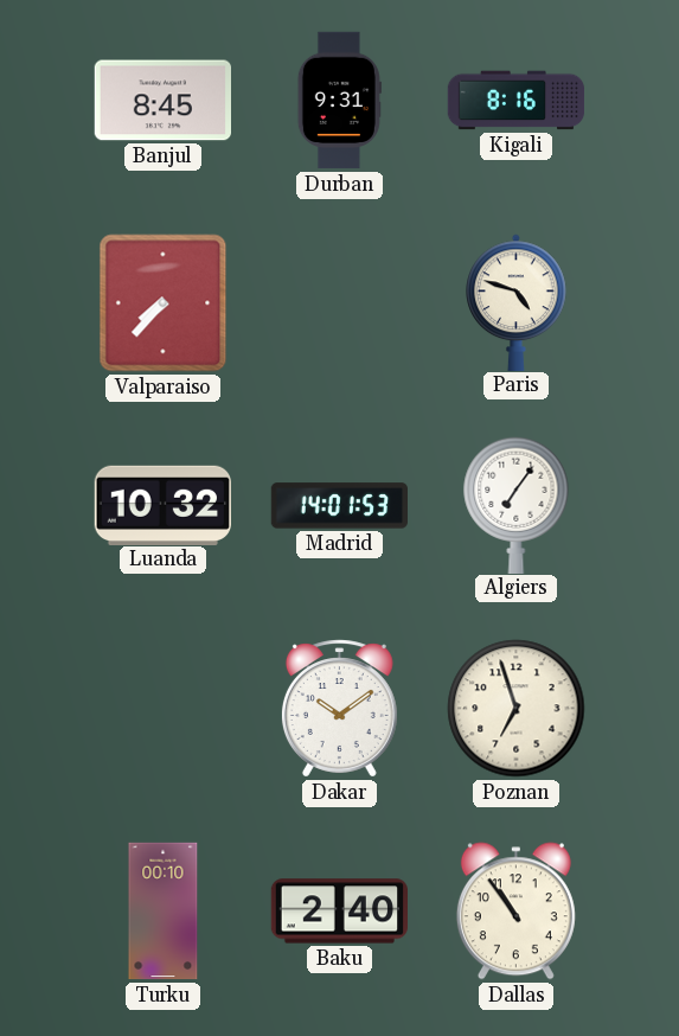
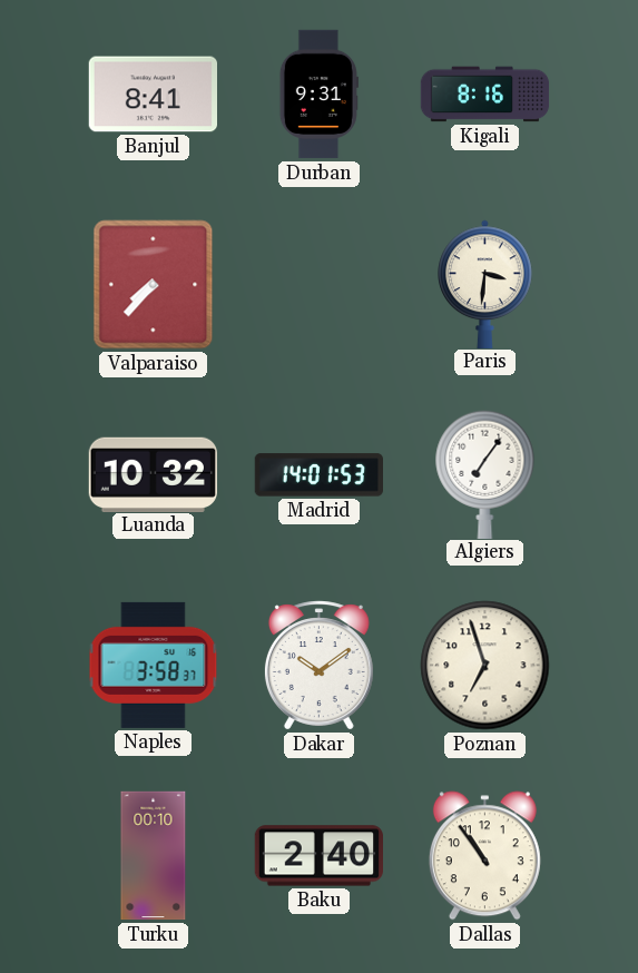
Banjul: 8:45 -> 8:41 (153, 95)
Paris: 4:48 -> 3:31 (485, 284)
Naples: none -> 3:58 (154, 665)
